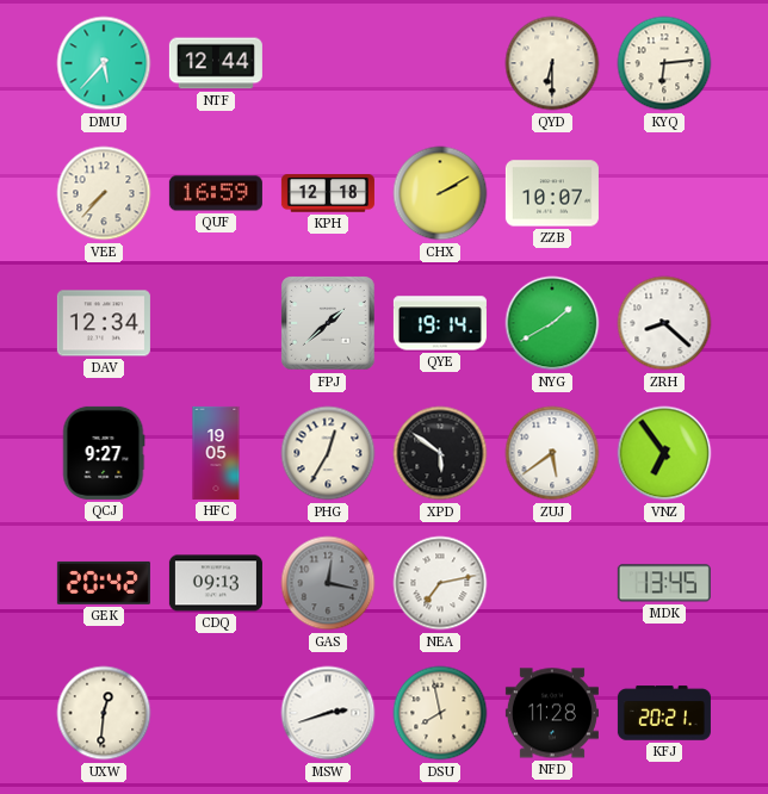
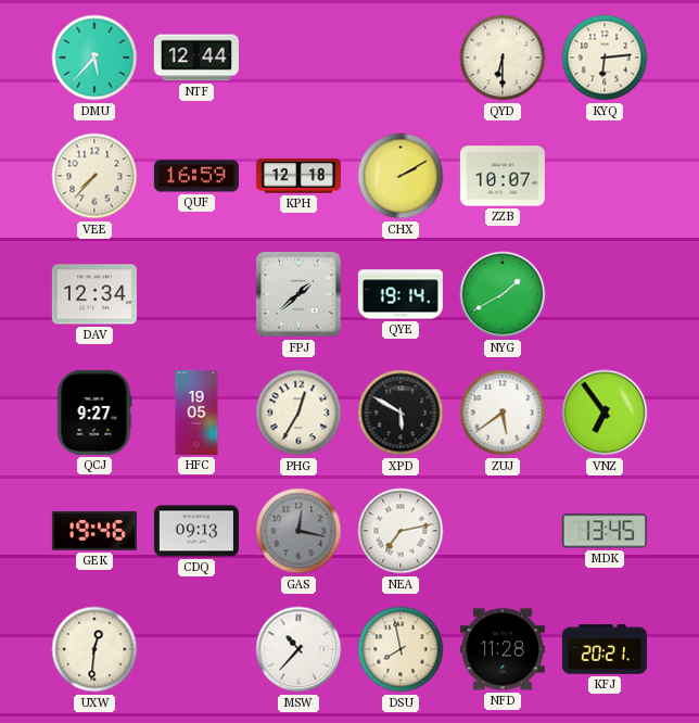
ZRH: 8:22 -> none (664, 323)
XPD: 5:51 -> 5:50 (401, 413)
GEK: 20:42 -> 19:46 (94, 531)
MSW: 2:42 -> 10:37 (298, 649)
